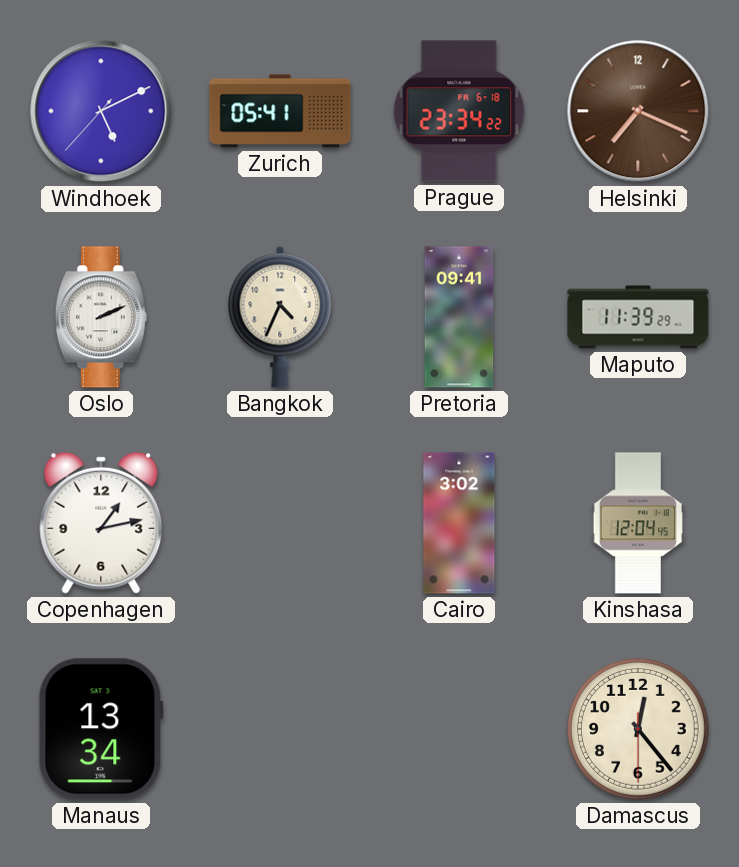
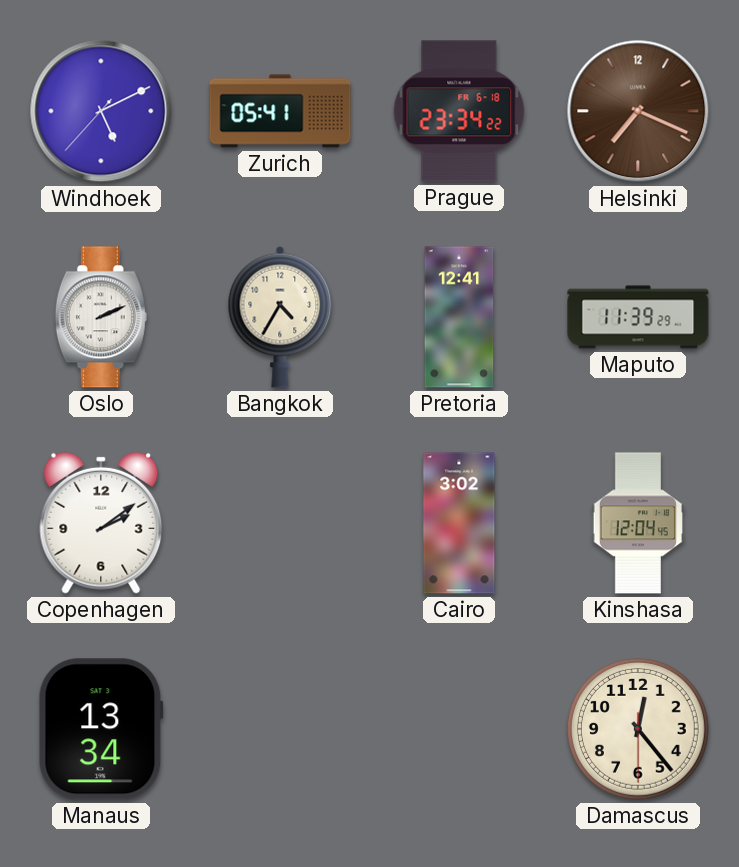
Bangkok: 4:34 -> 4:35 (280, 317)
Pretoria: 09:41 -> 12:41 (459, 317)
Copenhagen: 1:13 -> 2:09 (101, 523)
